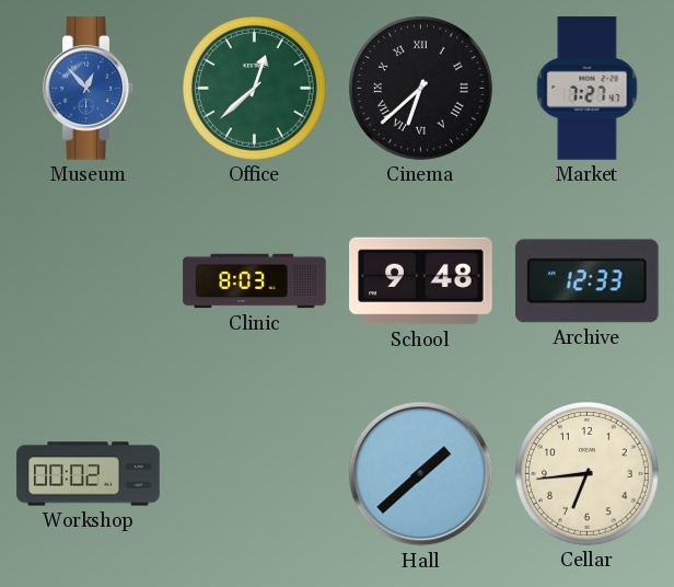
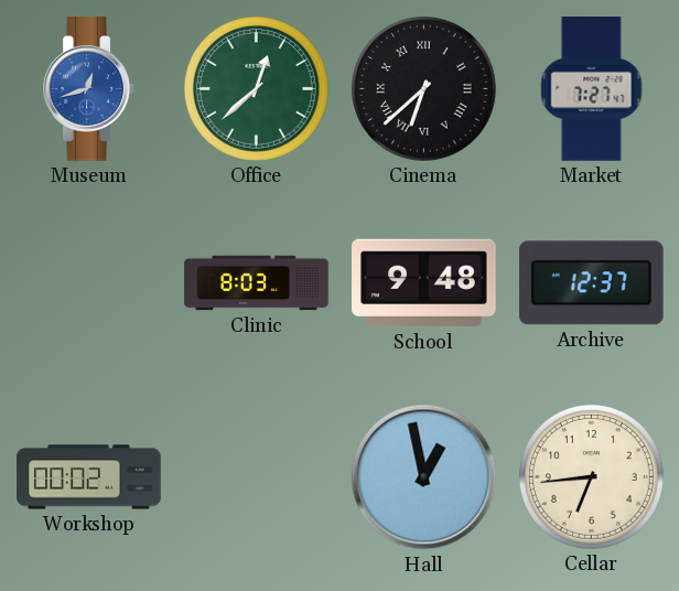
Museum: 12:53 -> 12:42 (89, 89)
Archive: 12:33 -> 12:37 (591, 283)
Hall: 1:38 -> 12:58 (424, 477)
